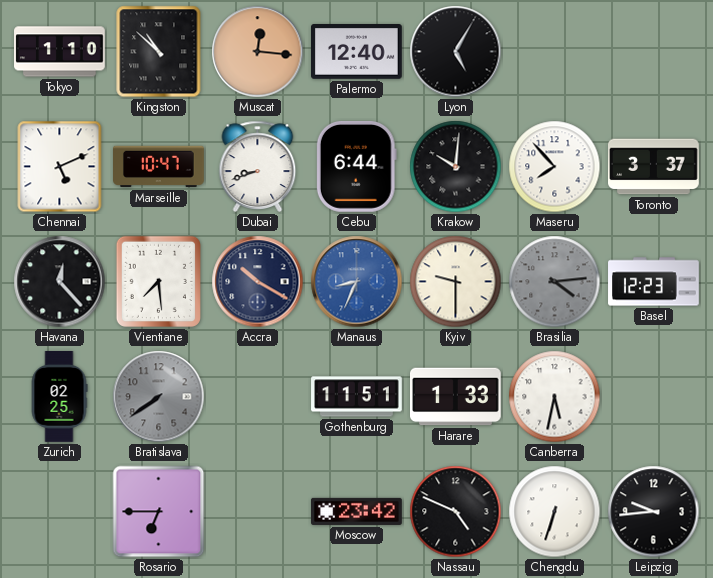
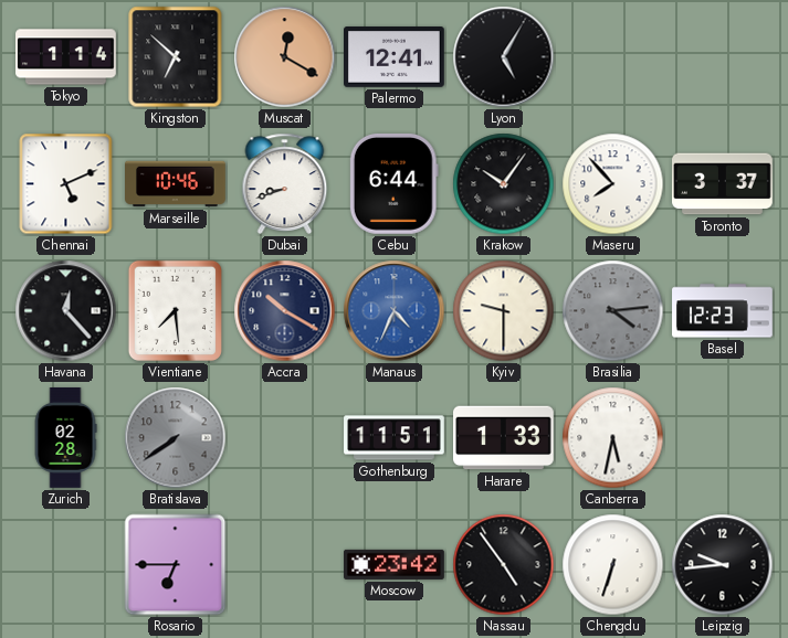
Tokyo: 1:10 -> 1:14 (66, 57)
Kingston: 10:52 -> 6:52 (176, 57)
Muscat: 12:16 -> 12:20 (285, 57)
Palermo: 12:40 -> 12:41 (395, 57)
Marseille: 10:47 -> 10:46 (176, 184)
Krakow: 10:01 -> 10:06 (504, 184)
Manaus: 8:34 -> 4:34 (395, 311)
Zurich: 02:25 -> 02:28 (65, 438)
Nassau: 4:49 -> 4:54 (504, 565)
